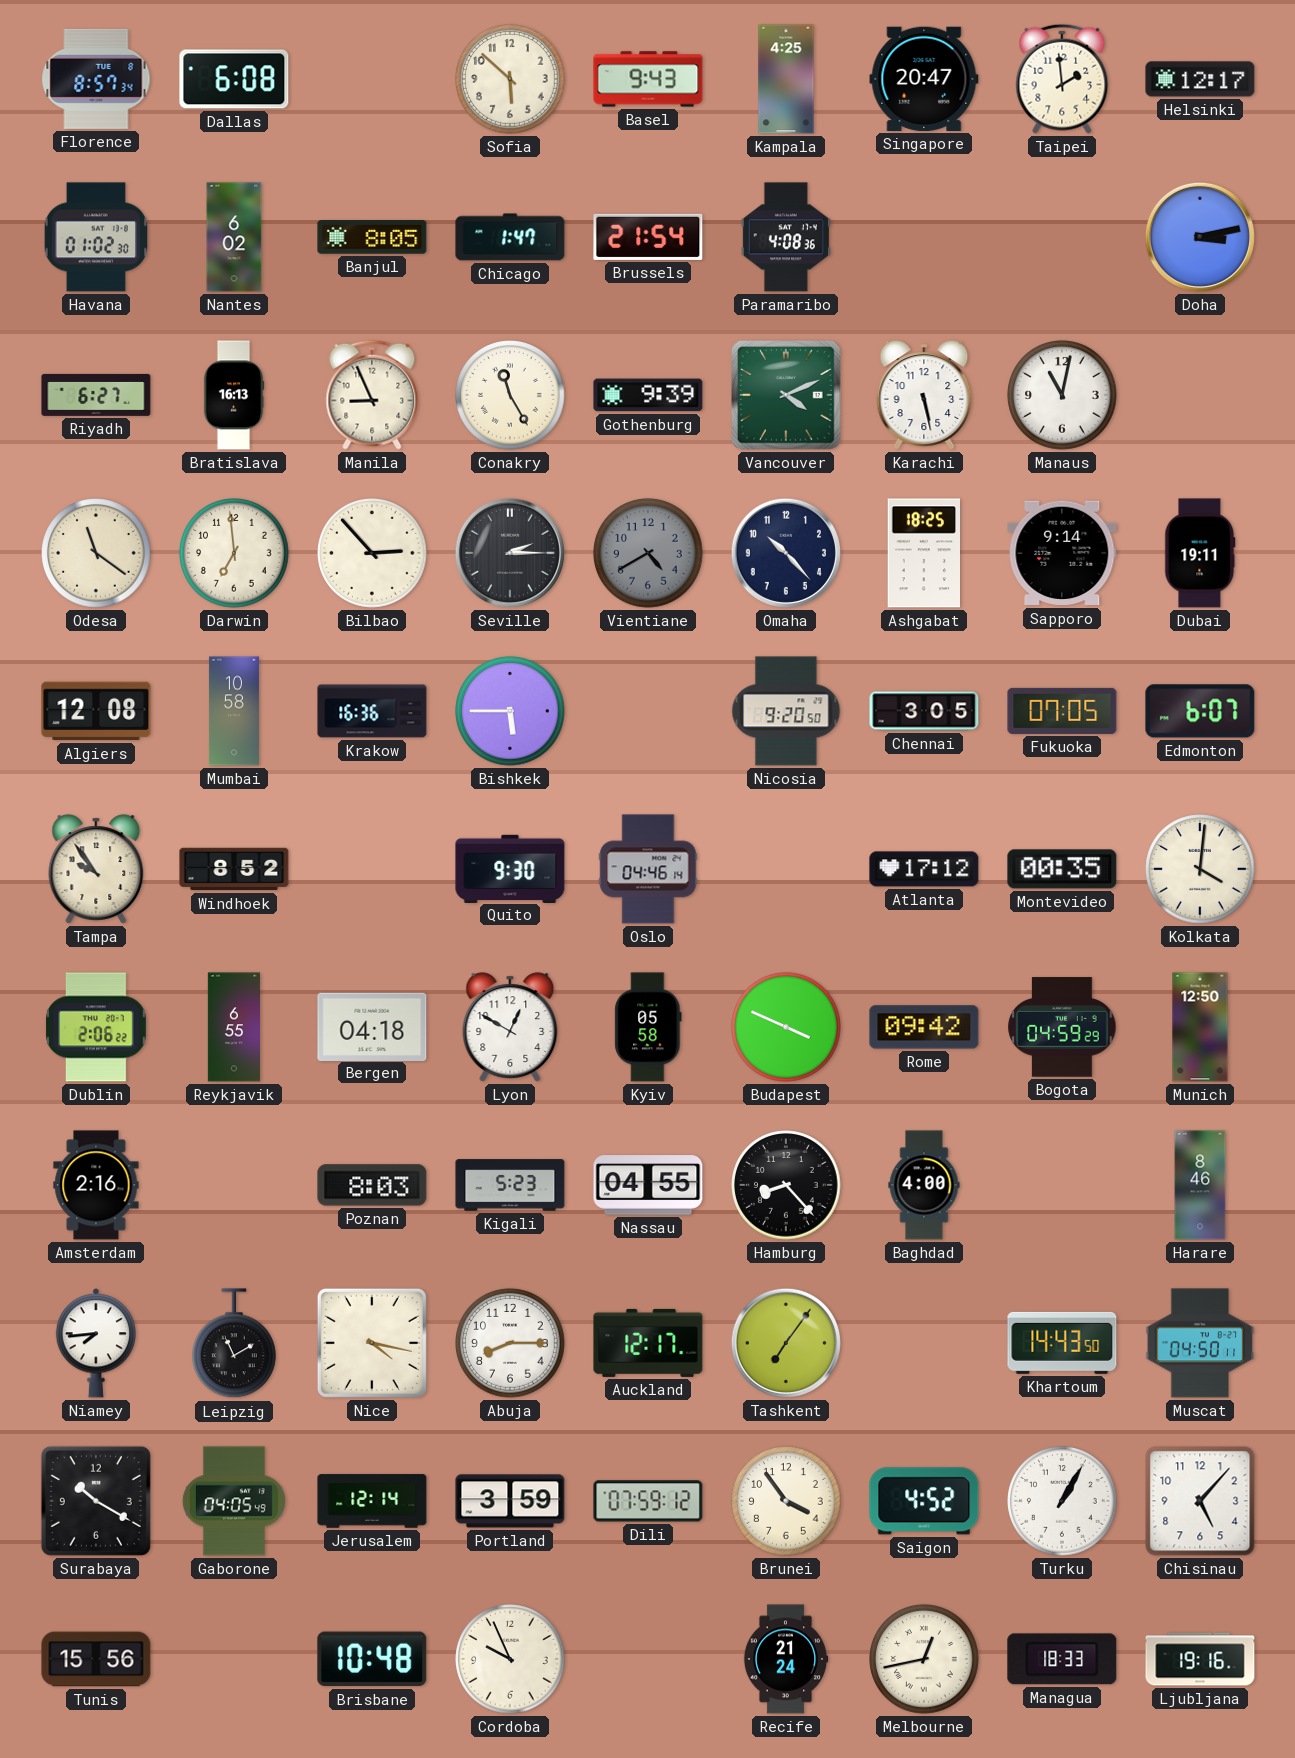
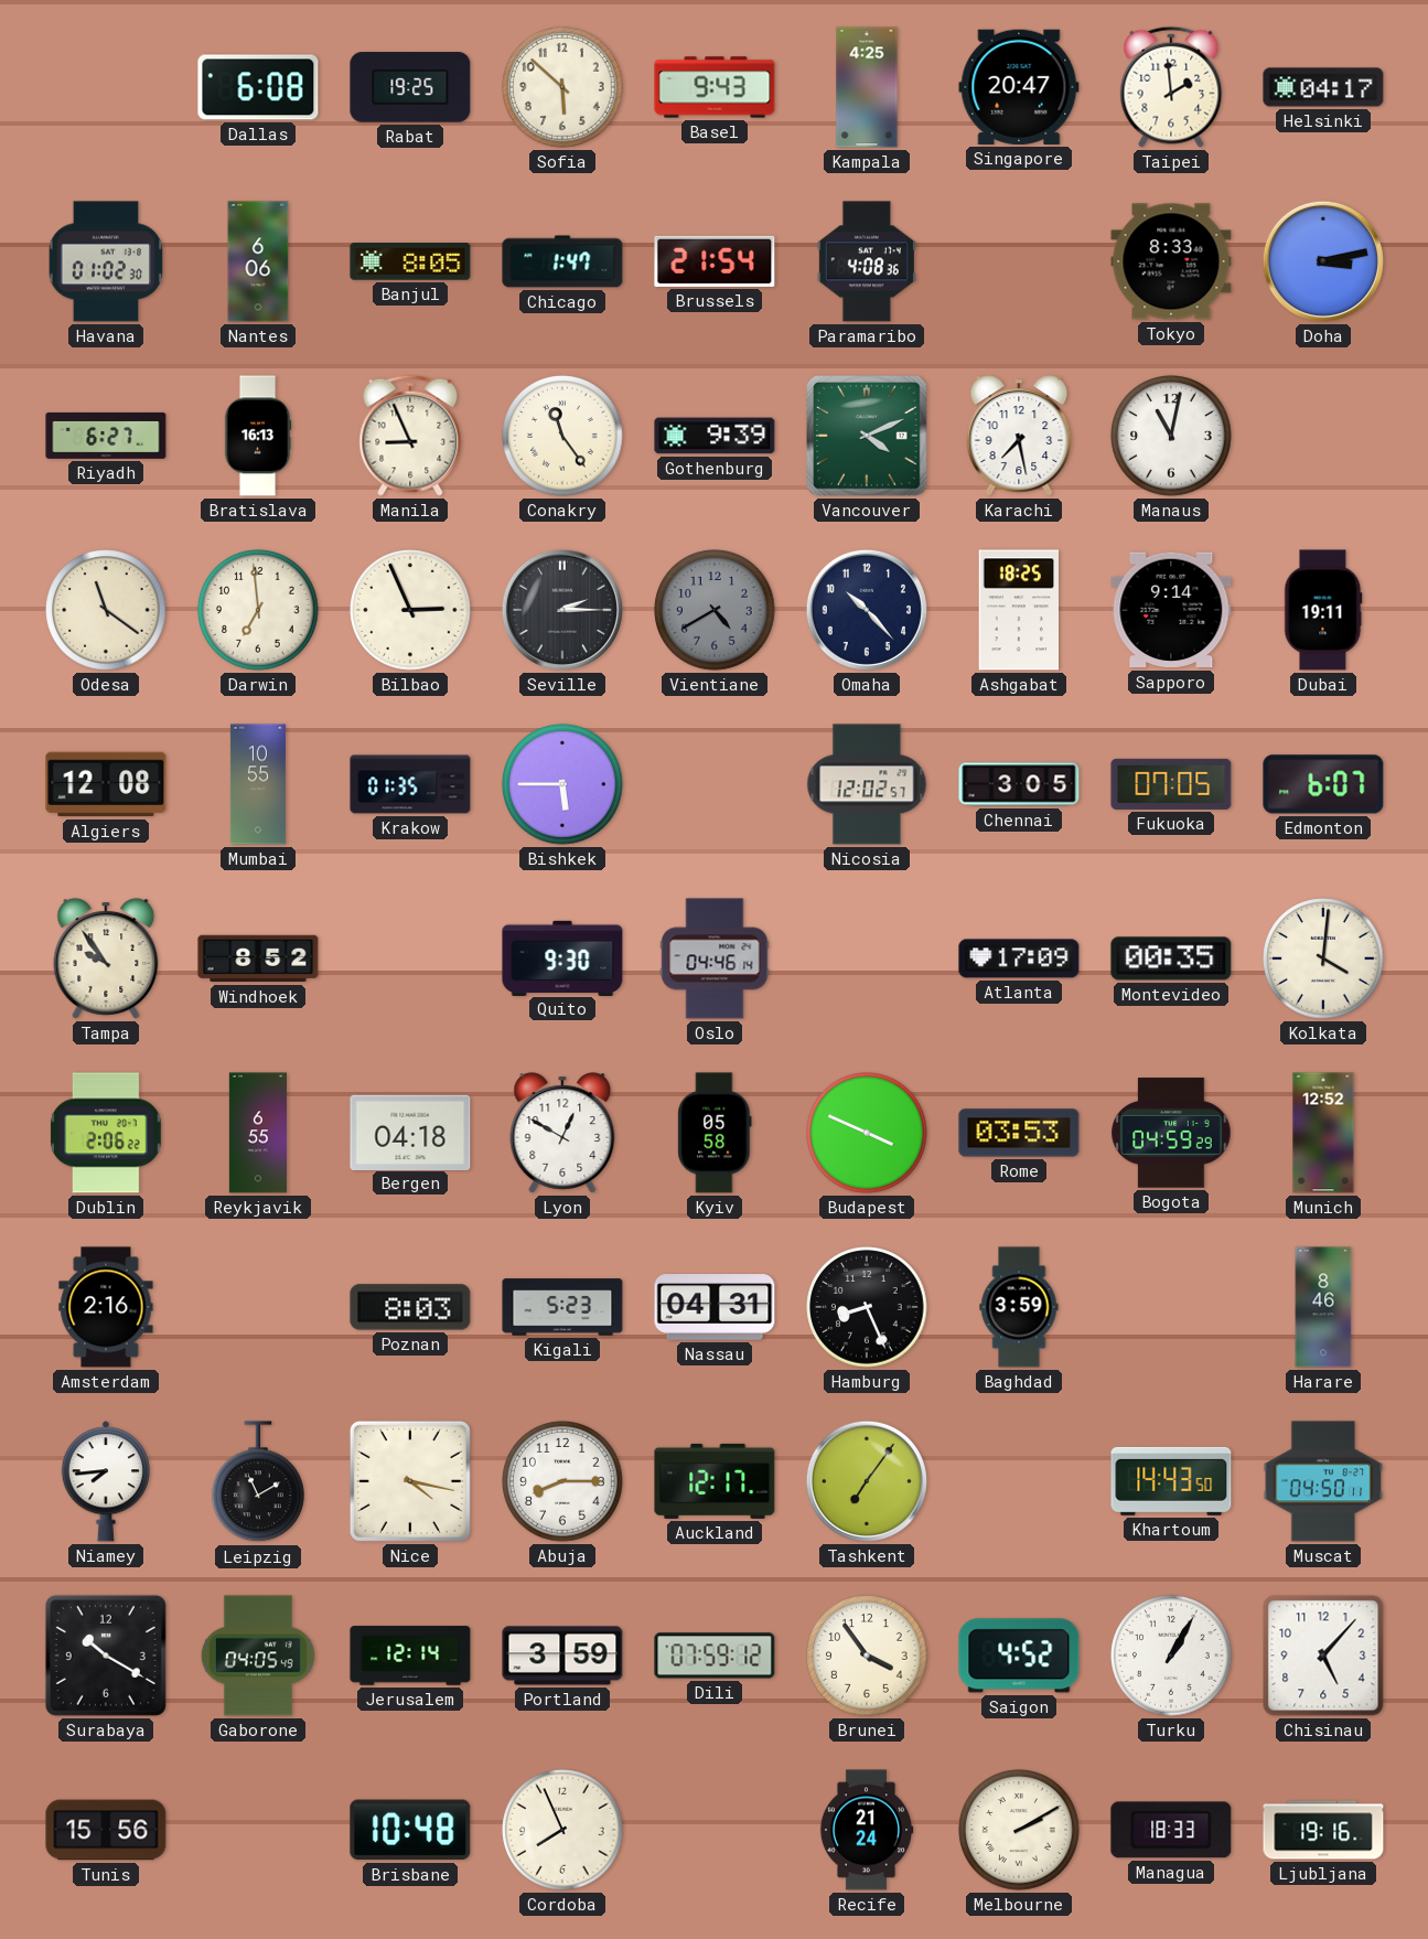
Florence: 8:57 -> none (96, 79)
Rabat: none -> 19:25 (410, 87)
Helsinki: 12:17 -> 04:17 (1323, 87)
Nantes: 6:02 -> 6:06 (258, 261)
Tokyo: none -> 8:33 (1171, 261)
Conakry: 11:25 -> 11:24 (562, 436)
Karachi: 5:28 -> 7:28 (1019, 436)
Bilbao: 2:53 -> 2:56 (410, 610)
Mumbai: 10:58 -> 10:55 (258, 784)
Krakow: 16:36 -> 01:35 (410, 784)
Nicosia: 9:20 -> 12:02 (867, 784)
Atlanta: 17:12 -> 17:09 (1019, 958)
Rome: 09:42 -> 03:53 (1019, 1133)
Munich: 12:50 -> 12:52 (1323, 1133)
Nassau: 04:55 -> 04:31 (715, 1307)
Hamburg: 8:23 -> 8:26 (867, 1307)
Baghdad: 4:00 -> 3:59 (1019, 1307)
Cordoba: 9:56 -> 7:56 (562, 1830)
Melbourne: 12:43 -> 2:10 (1019, 1830)
